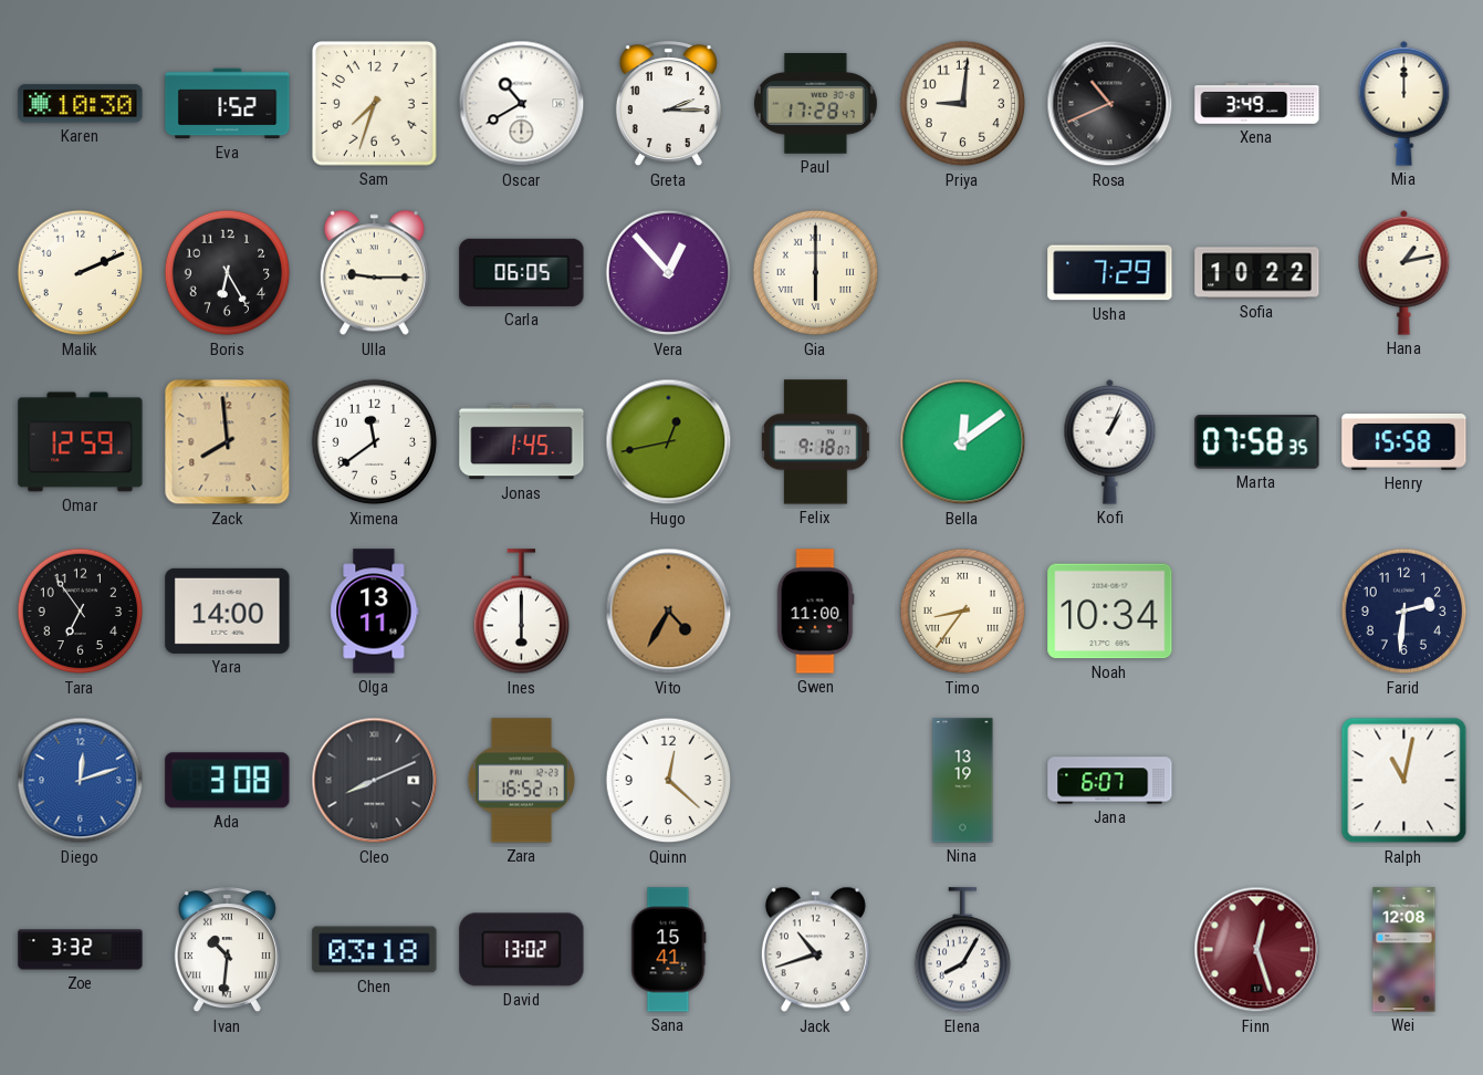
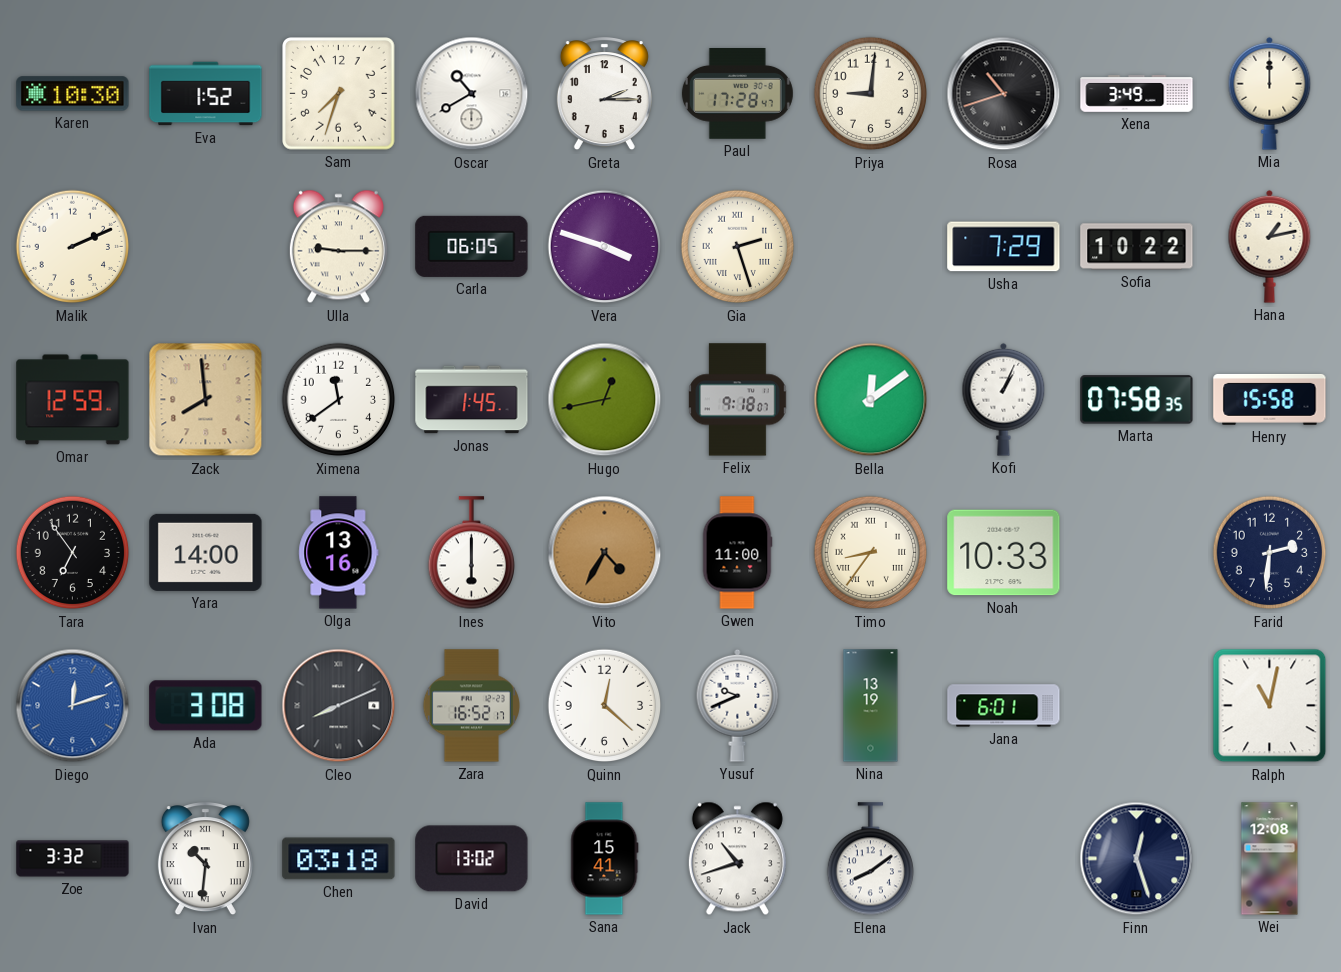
Rosa: 10:41 -> 10:42 (1004, 94)
Boris: 6:25 -> none (228, 273)
Vera: 12:53 -> 3:48 (605, 247)
Gia: 6:00 -> 2:27 (738, 247)
Olga: 13:11 -> 13:16 (339, 553)
Noah: 10:34 -> 10:33 (1004, 553)
Yusuf: none -> 9:41 (738, 705)
Jana: 6:07 -> 6:01 (1004, 706)
Elena: 8:05 -> 8:09 (870, 859)
Finn dial: burgundy -> navy (1137, 859)
